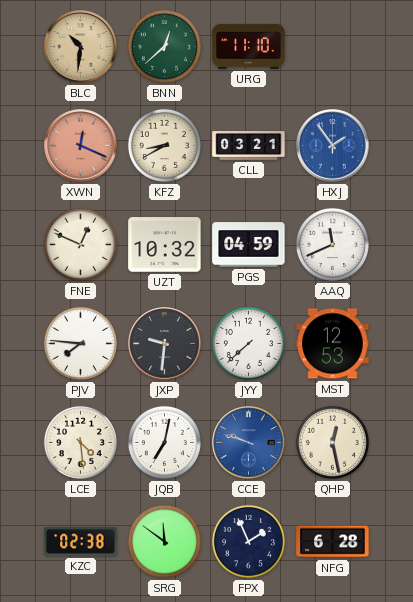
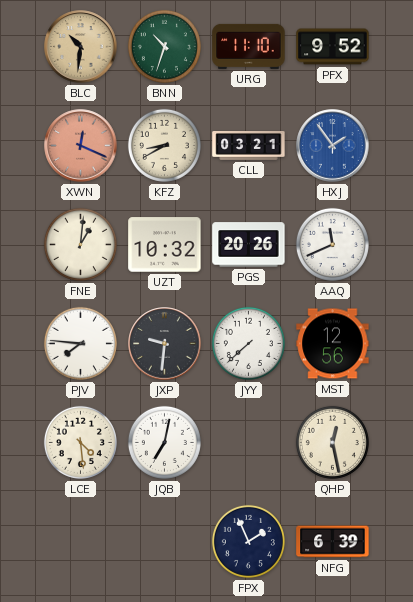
BNN: 12:38 -> 10:33 (164, 46)
PFX: none -> 9:52 (333, 47)
FNE: 12:49 -> 1:01 (80, 244)
PGS: 04:59 -> 20:26 (249, 245)
MST: 12:53 -> 12:56 (333, 344)
CCE: 9:48 -> none (249, 443)
KZC: 02:38 -> none (81, 542)
SRG: 11:51 -> none (164, 541)
NFG: 6:28 -> 6:39 (333, 542)
